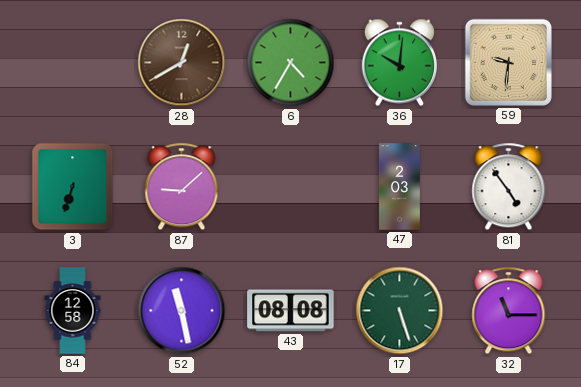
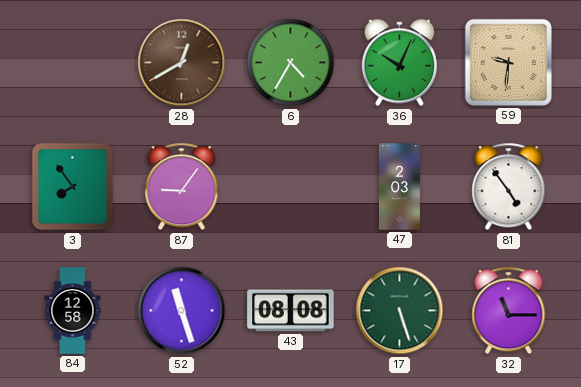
36: 10:01 -> 10:04 (399, 63)
3: 6:33 -> 7:54 (73, 187)
87: 9:08 -> 9:06 (182, 187)
52: 11:28 -> 11:27 (182, 311)
